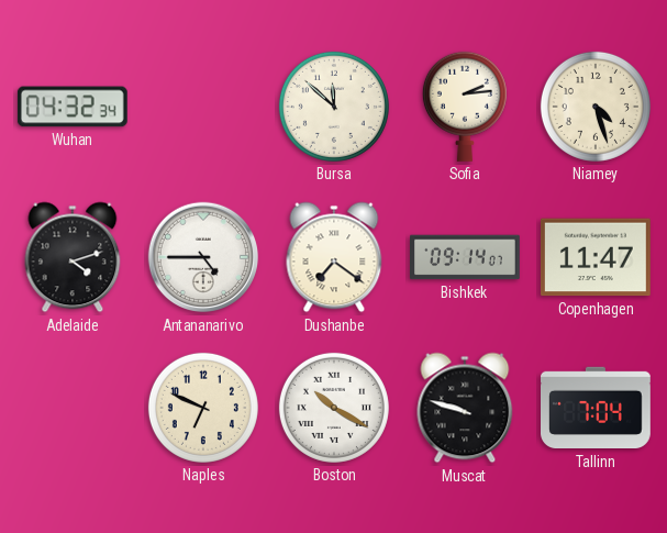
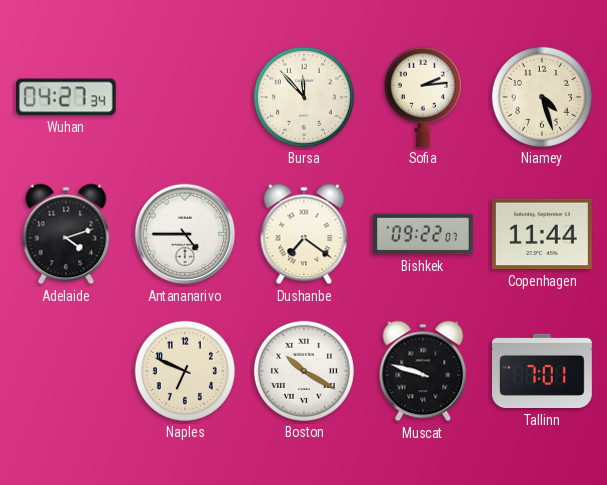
Wuhan: 04:32 -> 04:27 (66, 97)
Bursa: 11:52 -> 11:53 (304, 97)
Bishkek: 09:14 -> 09:22 (424, 234)
Copenhagen: 11:47 -> 11:44 (542, 234)
Tallinn: 7:04 -> 7:01 (543, 371)
